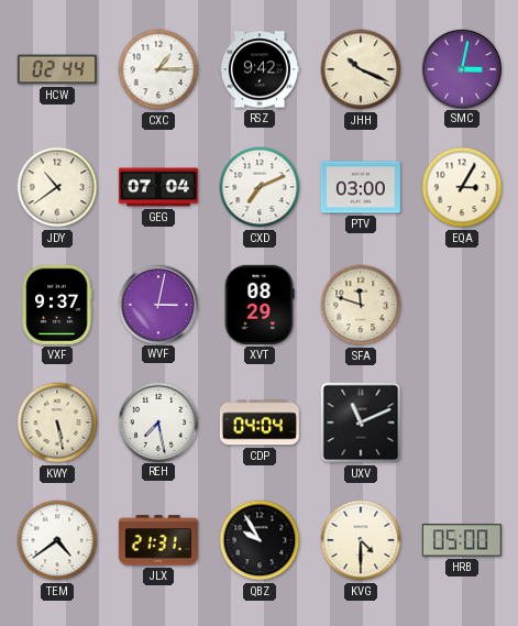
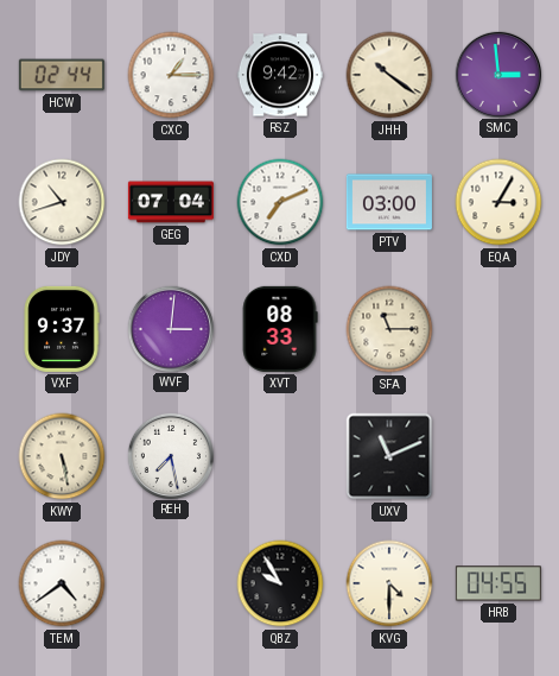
JHH: 10:19 -> 10:21 (389, 75)
SMC: 3:02 -> 2:59 (497, 74)
JDY: 10:39 -> 10:42 (62, 202)
WVF: 3:02 -> 3:01 (170, 328)
XVT: 08:29 -> 08:33 (280, 329)
SFA: 11:48 -> 11:15 (389, 329)
CDP: 04:04 -> none (260, 422)
JLX: 21:31 -> none (158, 540)
HRB: 05:00 -> 04:55 (498, 583)
